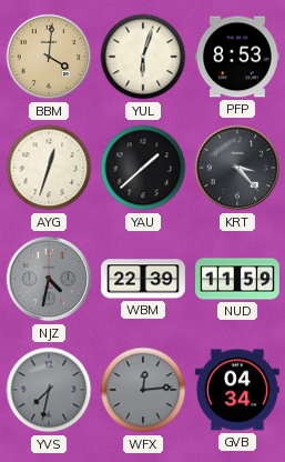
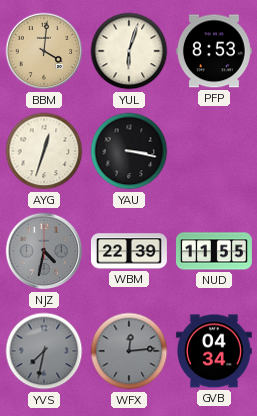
YAU: 1:38 -> 3:17 (129, 151)
KRT: 3:23 -> none (237, 168)
NUD: 11:59 -> 11:55 (215, 251)
